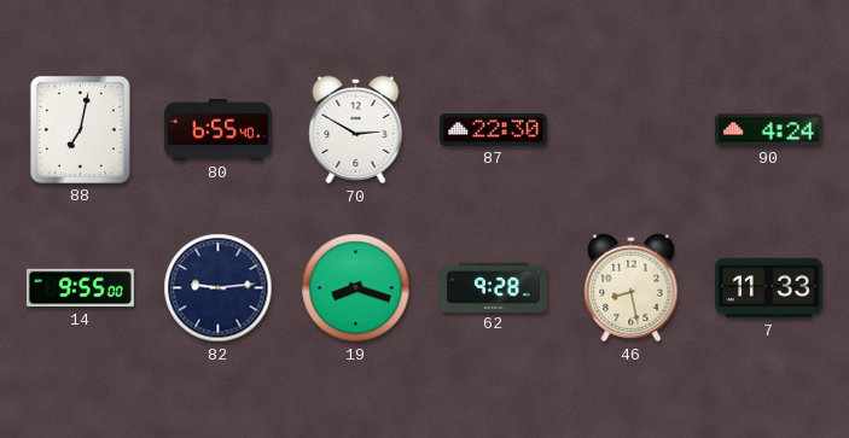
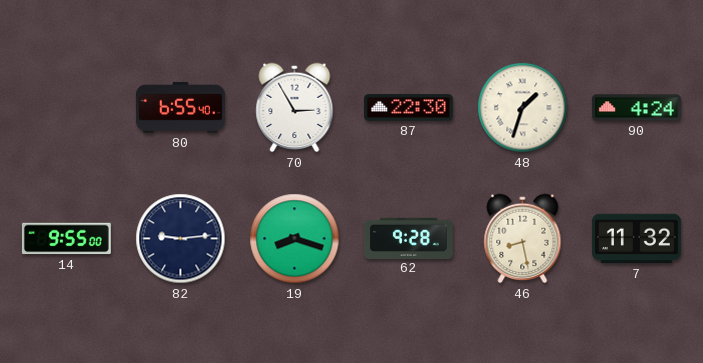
88: 7:02 -> none (80, 129)
70: 2:50 -> 2:55 (295, 108)
48: none -> 1:33 (523, 108)
7: 11:33 -> 11:32 (636, 239)
